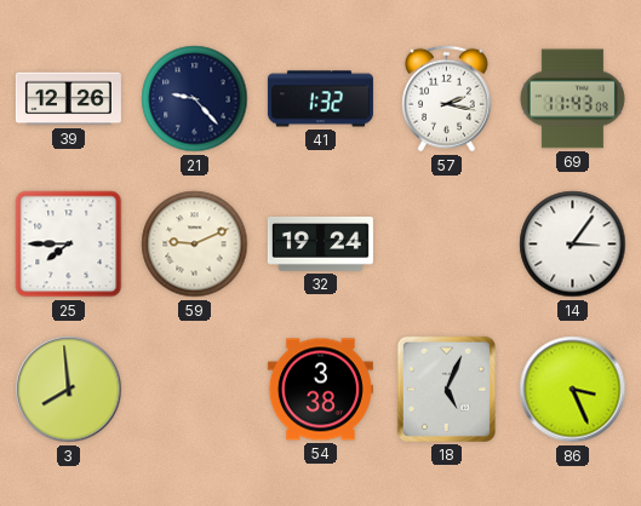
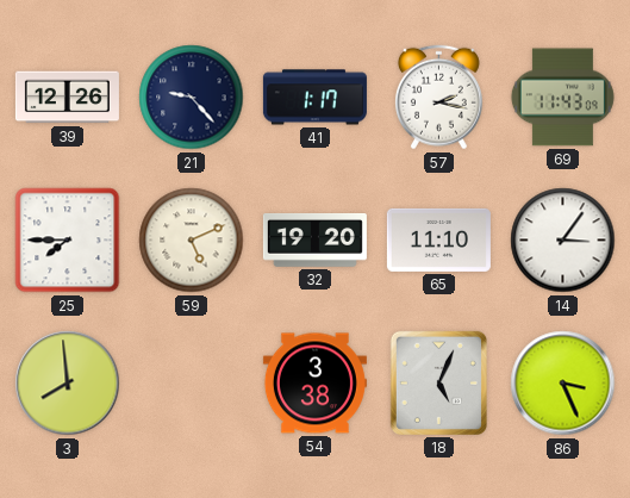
41: 1:32 -> 1:17 (314, 98)
59: 9:11 -> 5:11 (192, 241)
32: 19:24 -> 19:20 (314, 239)
65: none -> 11:10 (438, 239)
